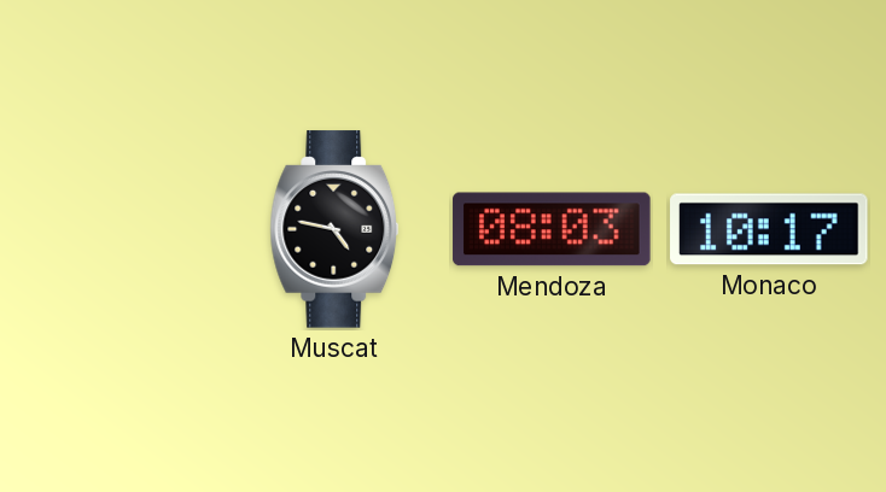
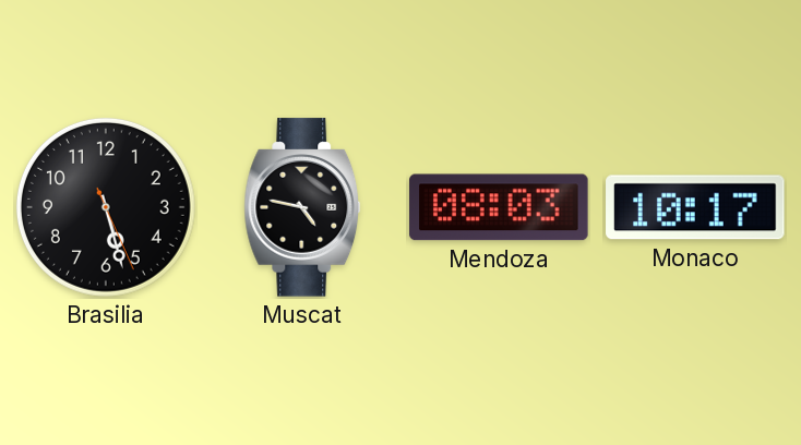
Brasilia: none -> 5:27 (106, 207)
